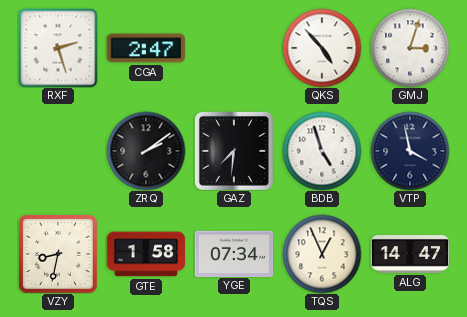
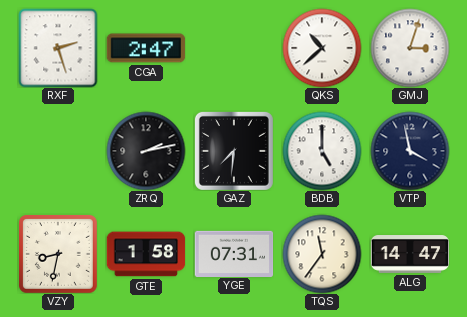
QKS: 4:53 -> 10:38 (322, 48)
ZRQ: 2:09 -> 2:13 (146, 151)
BDB: 4:57 -> 5:00 (322, 151)
YGE: 07:34 -> 07:31 (234, 253)
TQS: 12:56 -> 11:36 (322, 254)
